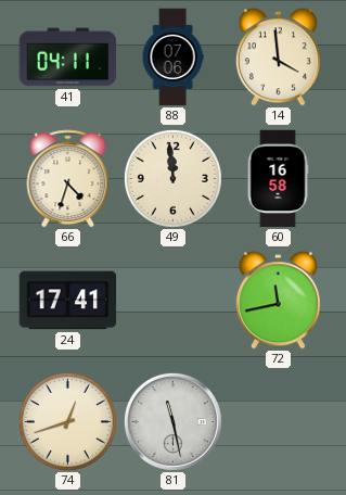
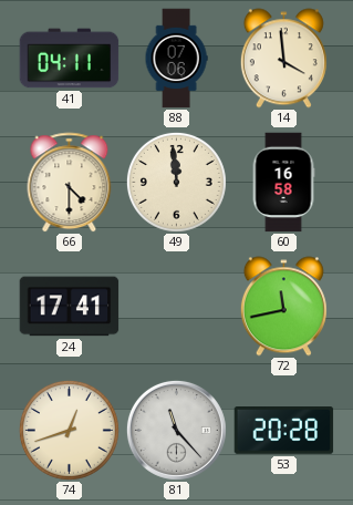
66: 4:33 -> 4:30 (70, 183)
81: 11:28 -> 11:23 (176, 430)
53: none -> 20:28 (284, 431)
